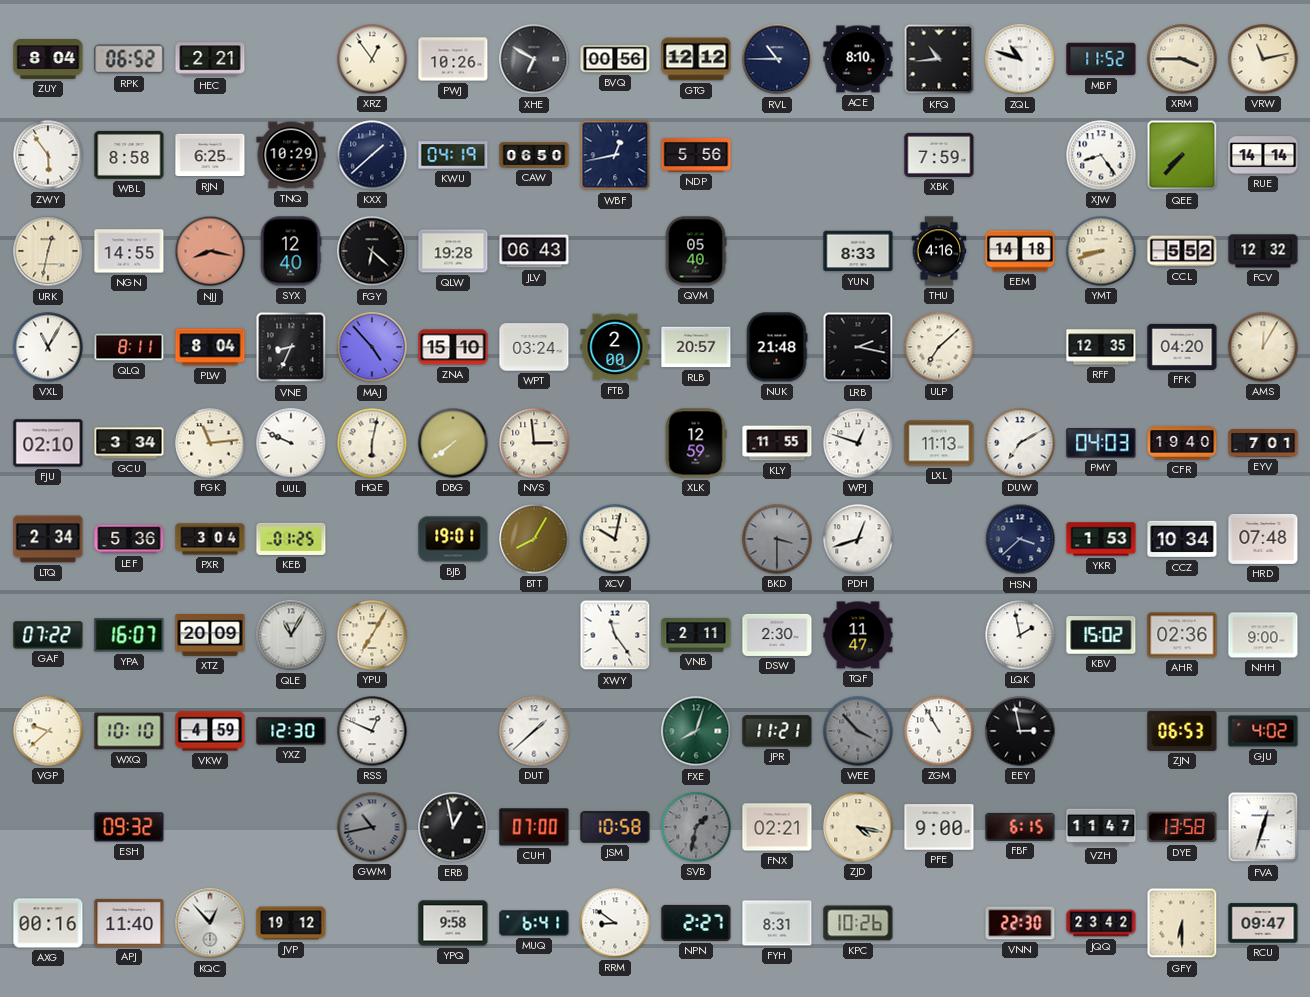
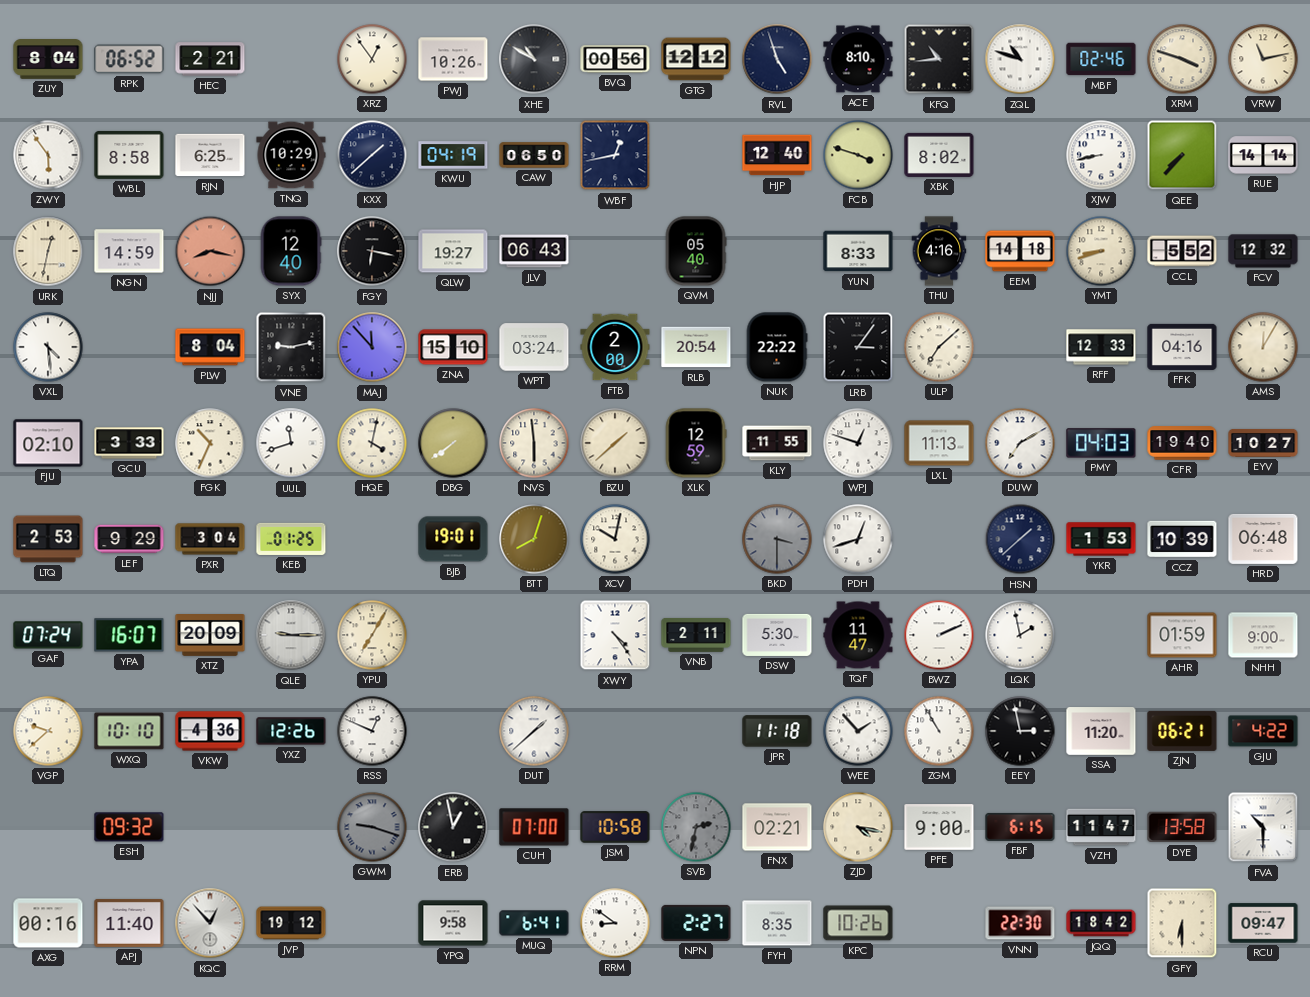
XHE: 6:50 -> 10:50 (534, 59)
RVL: 10:45 -> 4:57 (777, 59)
MBF: 11:52 -> 02:46 (1101, 59)
XRM: 3:45 -> 3:48 (1182, 59)
NDP: 5:56 -> none (696, 155)
HJP: none -> 12:40 (777, 155)
FCB: none -> 3:48 (858, 155)
XBK: 7:59 -> 8:02 (939, 155)
XJW: 8:24 -> 8:43 (1101, 155)
NGN: 14:55 -> 14:59 (129, 251)
FGY: 6:22 -> 6:17 (372, 251)
QLW: 19:28 -> 19:27 (453, 251)
VXL: 11:05 -> 4:29 (48, 347)
QLQ: 8:11 -> none (129, 347)
VNE: 8:34 -> 9:13 (291, 347)
MAJ: 4:53 -> 11:53 (372, 347)
RLB: 20:57 -> 20:54 (696, 347)
NUK: 21:48 -> 22:22 (777, 347)
LRB: 2:17 -> 3:06 (858, 347)
RFF: 12:35 -> 12:33 (1101, 347)
FFK: 04:20 -> 04:16 (1182, 347)
GCU: 3:34 -> 3:33 (129, 443)
FGK: 11:14 -> 10:34 (210, 443)
UUL: 9:49 -> 11:42 (291, 443)
HQE: 6:02 -> 4:02 (372, 443)
NVS: 2:59 -> 5:59 (534, 443)
BZU: none -> 1:38 (615, 443)
EYV: 7:01 -> 10:27 (1263, 443)
LTQ: 2:34 -> 2:53 (48, 539)
LEF: 5:36 -> 9:29 (129, 539)
BTT: 8:05 -> 8:03 (534, 539)
HSN: 3:38 -> 1:38 (1020, 539)
CCZ: 10:34 -> 10:39 (1182, 539)
HRD: 07:48 -> 06:48 (1263, 539)
GAF: 07:22 -> 07:24 (48, 635)
QLE: 11:05 -> 9:15 (291, 635)
XWY: 11:24 -> 4:24 (615, 635)
DSW: 2:30 -> 5:30 (777, 635)
BWZ: none -> 2:11 (939, 635)
KBV: 15:02 -> none (1101, 636)
AHR: 02:36 -> 01:59 (1182, 635)
VKW: 4:59 -> 4:36 (210, 731)
YXZ: 12:30 -> 12:26 (291, 731)
FXE: 8:03 -> none (696, 731)
JPR: 11:21 -> 11:18 (777, 731)
WEE: 3:53 -> 1:53 (858, 731)
WEE dial: grey -> white (858, 731)
SSA: none -> 11:20 (1101, 731)
ZJN: 06:53 -> 06:21 (1182, 731)
GJU: 4:02 -> 4:22 (1263, 731)
GWM: 10:43 -> 9:18 (372, 827)
SVB: 1:32 -> 2:32 (696, 827)
FVA: 12:33 -> 10:30 (1263, 827)
FYH: 8:31 -> 8:35 (777, 923)
JQQ: 23:42 -> 18:42 (1101, 923)
